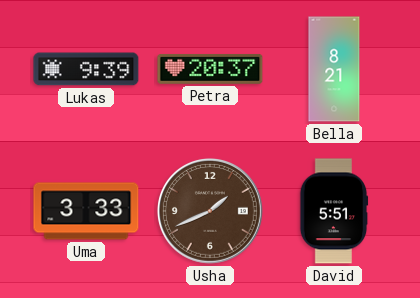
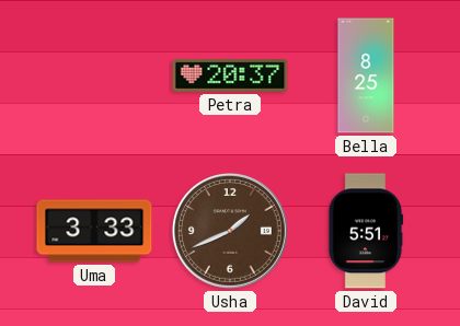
Lukas: 9:39 -> none (86, 69)
Bella: 8:21 -> 8:25 (366, 75)
